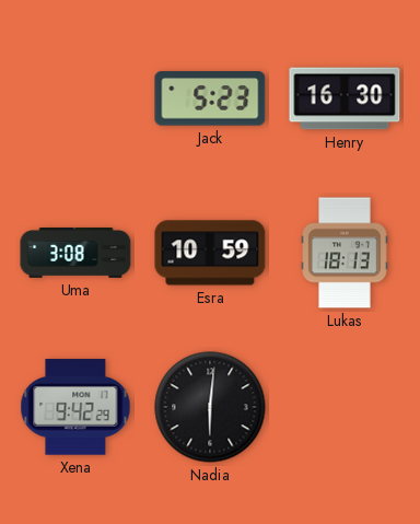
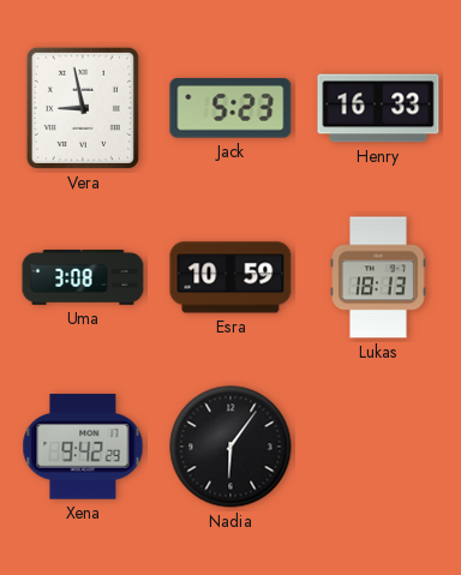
Vera: none -> 8:58 (83, 108)
Henry: 16:30 -> 16:33 (378, 108)
Nadia: 6:01 -> 6:06 (230, 447)
